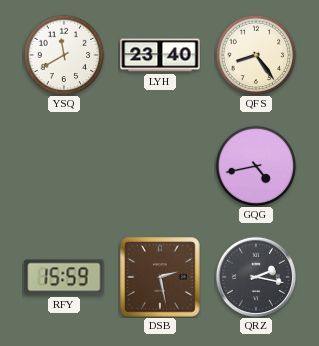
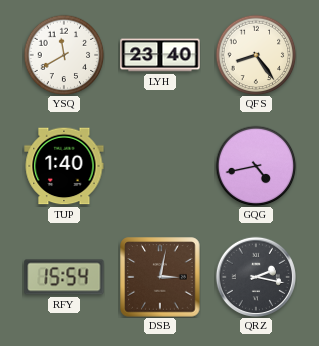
TUP: none -> 1:40 (64, 166)
RFY: 15:59 -> 15:54 (64, 277)
DSB: 2:28 -> 3:02 (160, 277)
